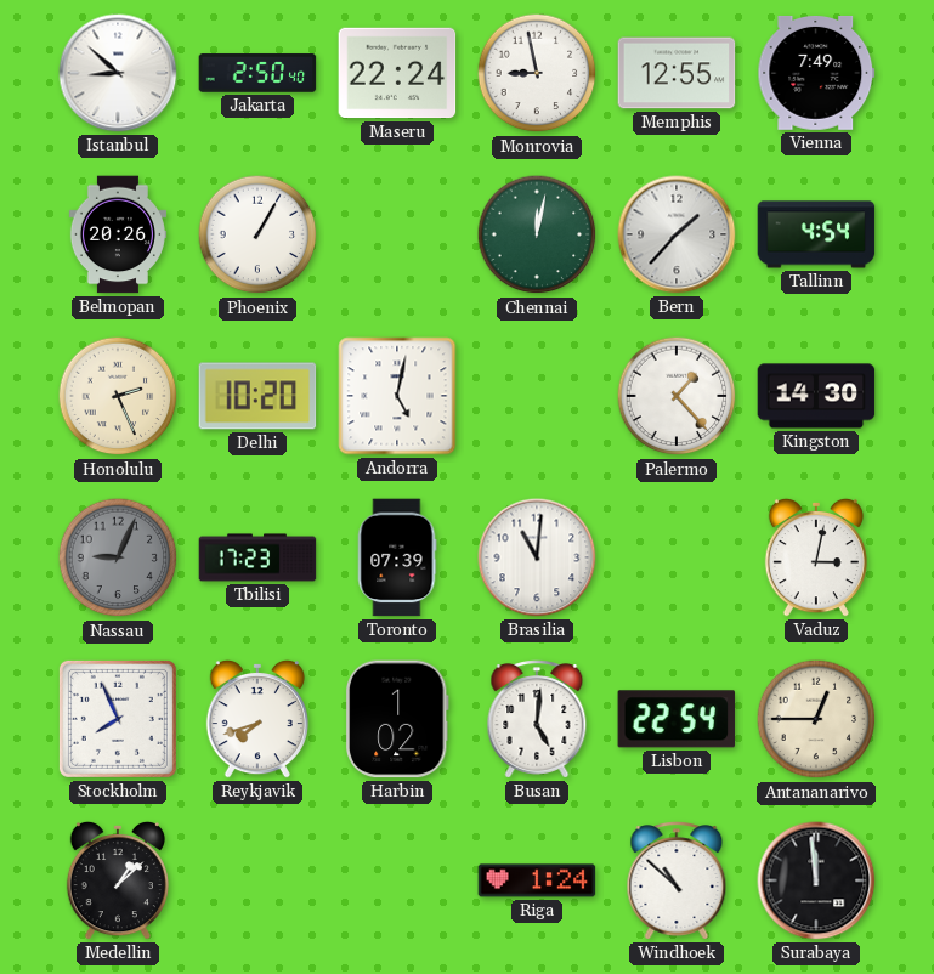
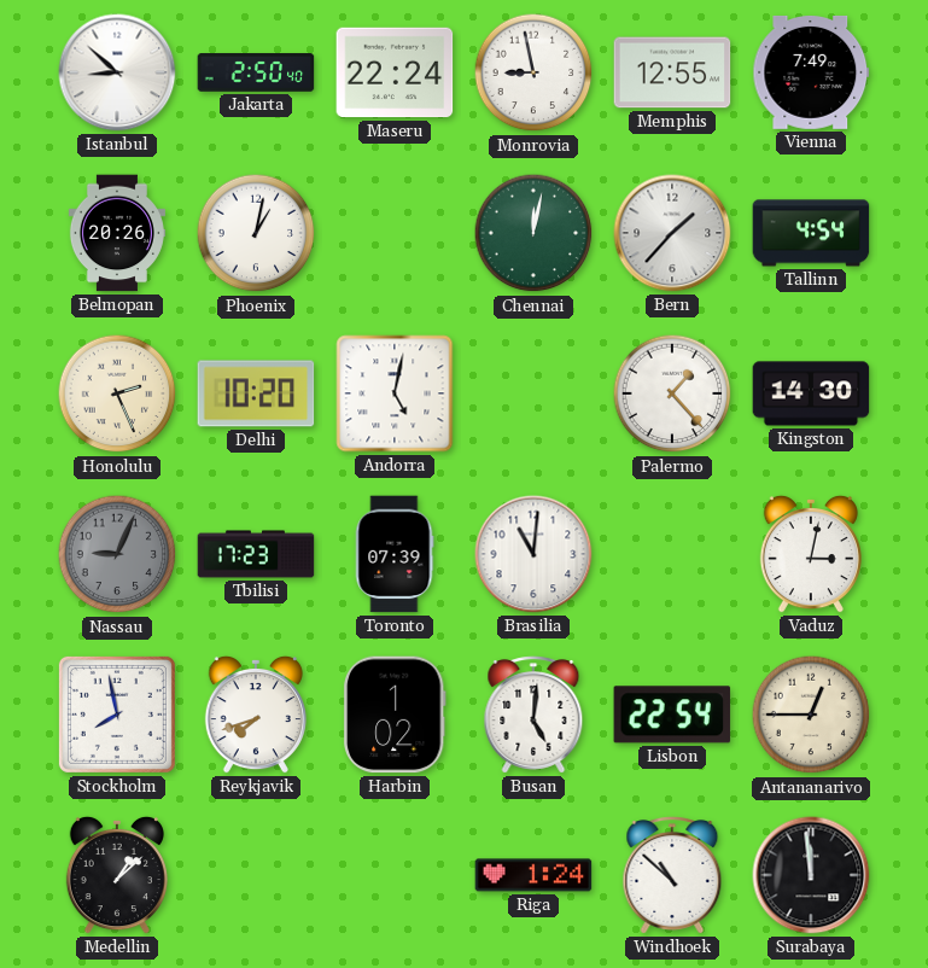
Phoenix: 1:05 -> 1:02 (256, 233)
Stockholm: 7:56 -> 7:58 (117, 715)
